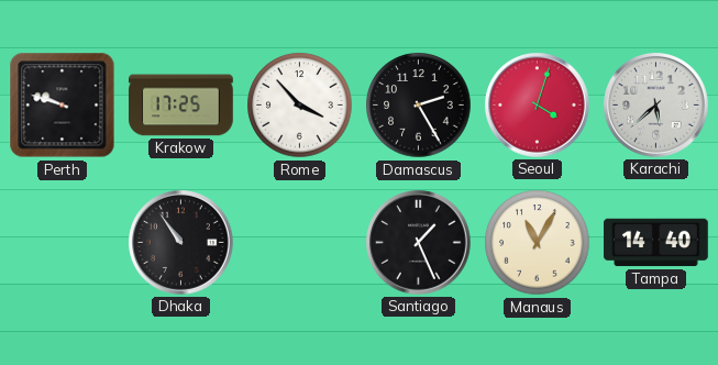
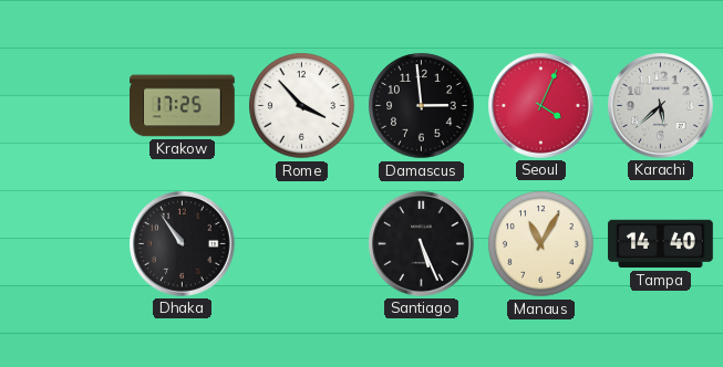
Perth: 9:48 -> none (63, 106)
Damascus: 2:25 -> 2:59 (422, 106)
Seoul: 4:03 -> 4:04 (541, 106)
Santiago: 1:26 -> 5:26 (422, 244)
